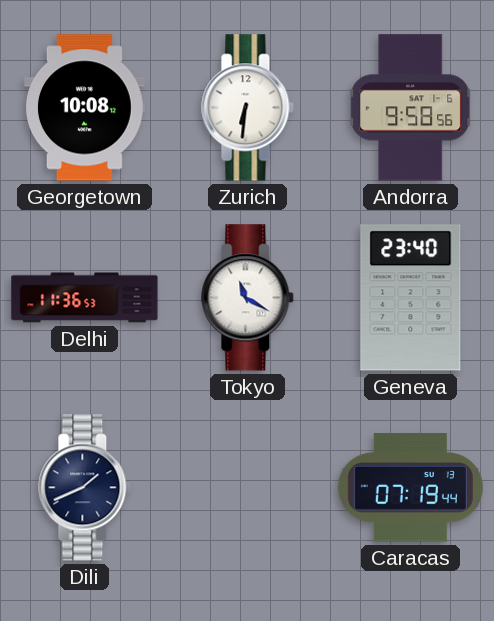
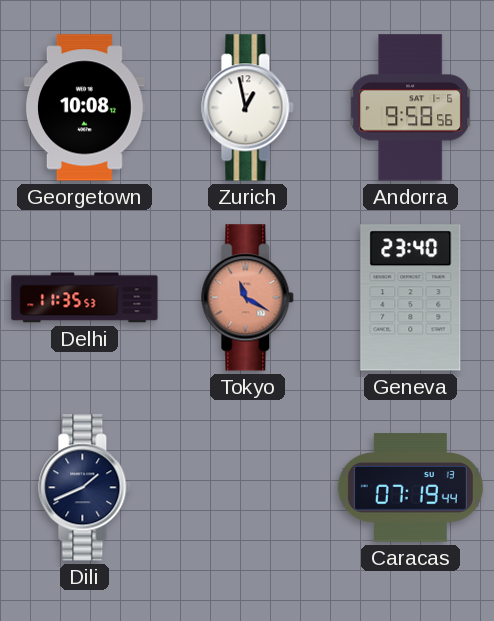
Zurich: 6:31 -> 12:58 (248, 108)
Delhi: 11:36 -> 11:35 (85, 298)
Tokyo dial: white -> salmon (248, 298)
